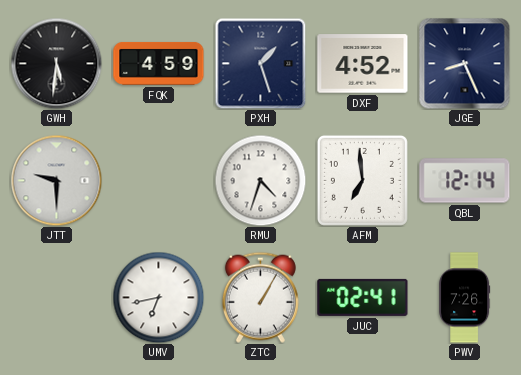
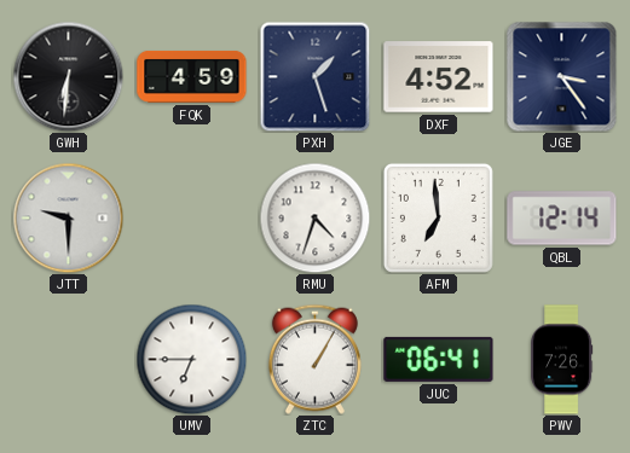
GWH: 5:31 -> 6:31 (68, 76)
JGE: 8:26 -> 3:24 (561, 76)
UMV: 6:43 -> 6:45 (191, 359)
JUC: 02:41 -> 06:41 (439, 359)
